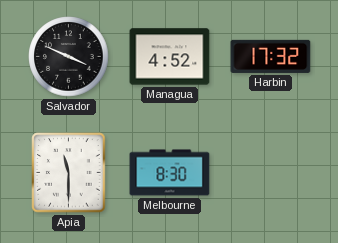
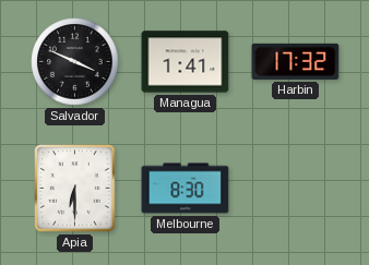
Managua: 4:52 -> 1:41 (186, 62)
Apia: 11:30 -> 6:30 (75, 189)
